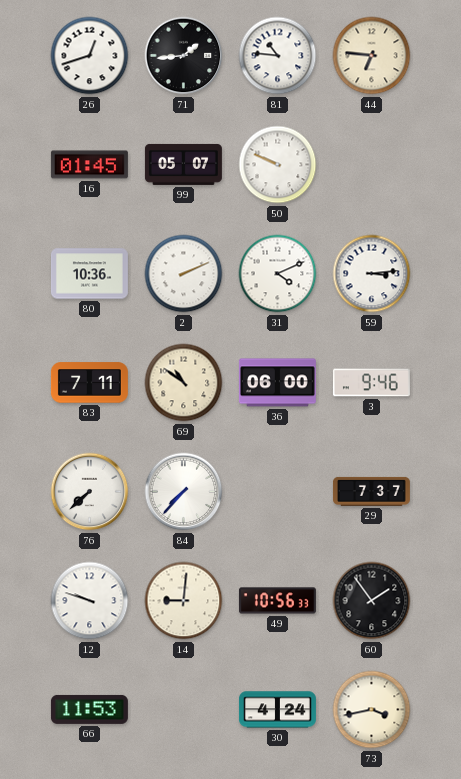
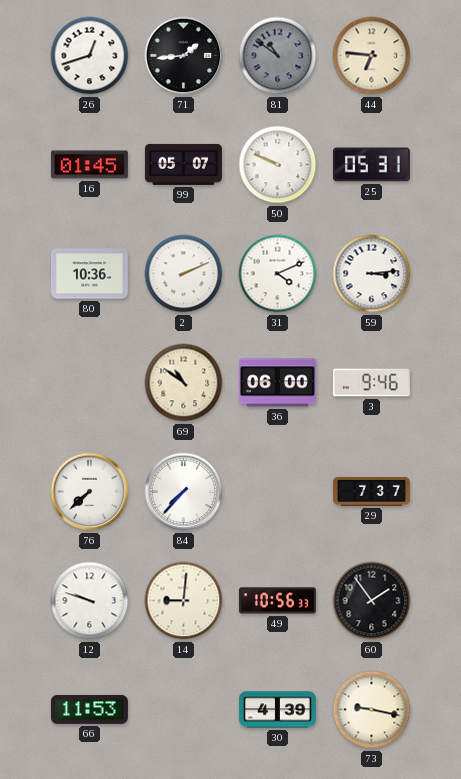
81: 10:46 -> 10:51 (278, 56)
81 dial: white -> grey (278, 56)
25: none -> 05:31 (371, 165)
83: 7:11 -> none (89, 383)
30: 4:24 -> 4:39 (277, 710)
73: 3:43 -> 9:17 (372, 710)
